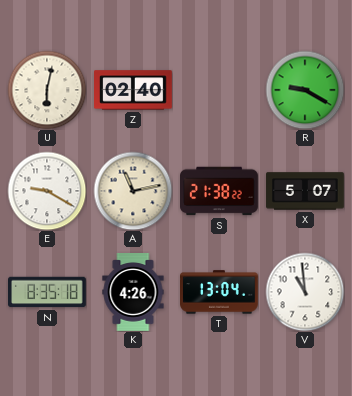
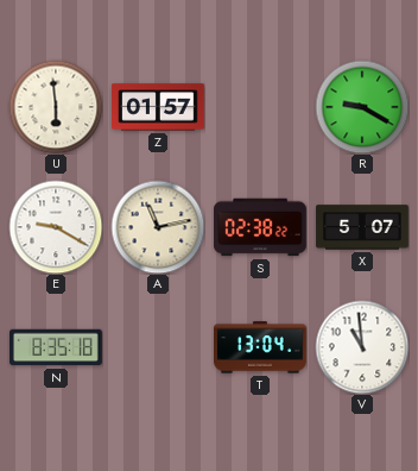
U: 6:02 -> 5:59 (56, 107)
Z: 02:40 -> 01:57 (158, 107)
S: 21:38 -> 02:38 (261, 227)
K: 4:26 -> none (133, 293)
